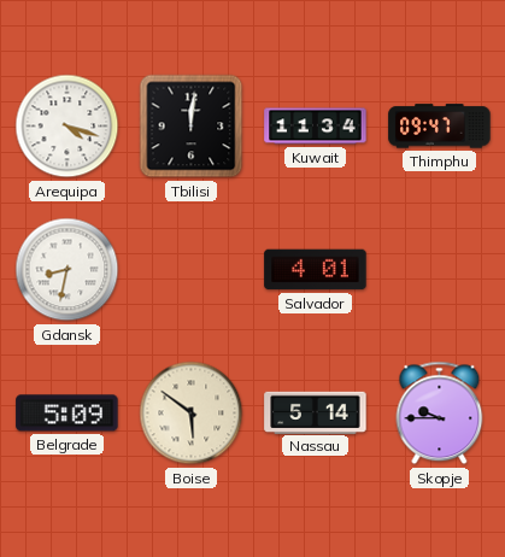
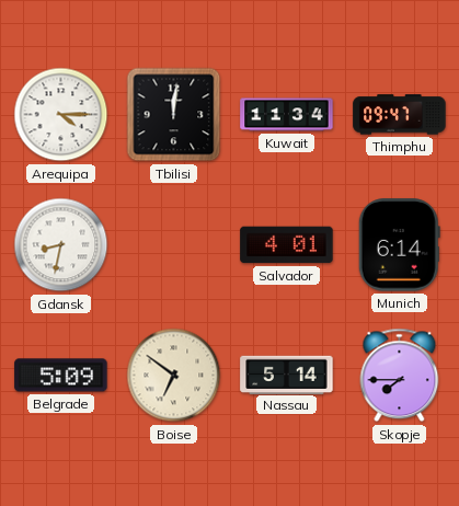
Arequipa: 4:18 -> 4:15 (61, 115)
Munich: none -> 6:14 (399, 245)
Boise: 5:51 -> 6:51 (174, 376)
Skopje: 9:45 -> 7:45 (400, 376)
